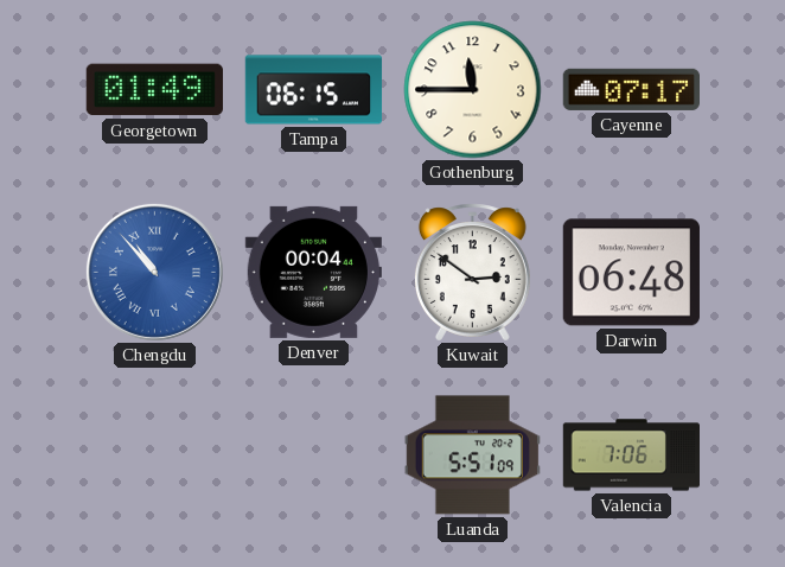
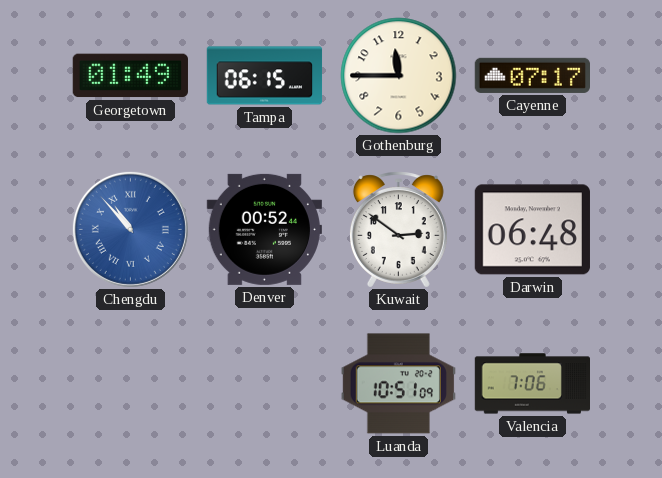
Denver: 00:04 -> 00:52 (264, 229)
Luanda: 5:51 -> 10:51 (398, 384)
